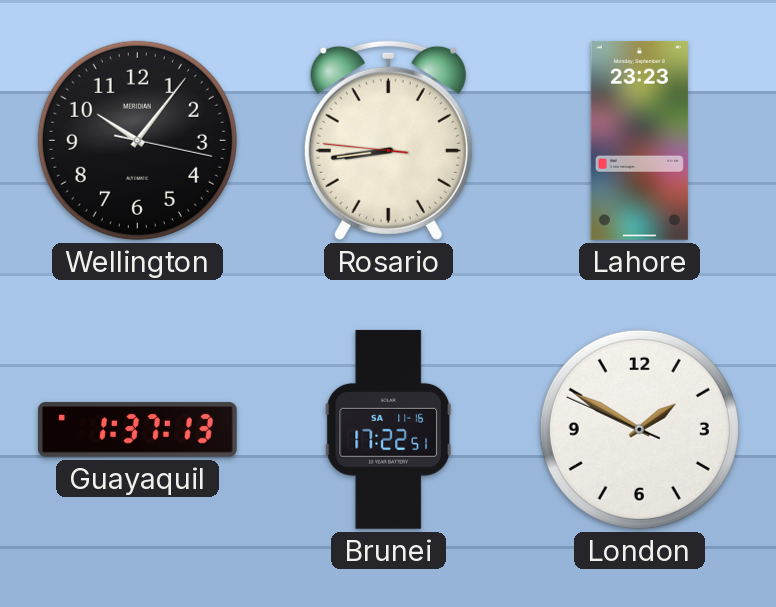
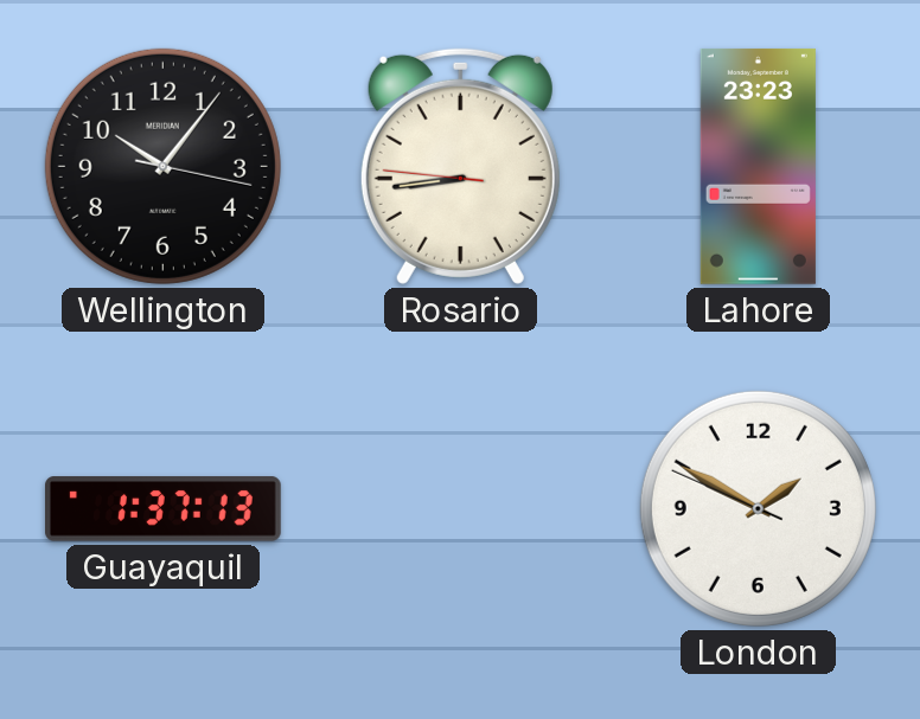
Brunei: 17:22 -> none (388, 429)
